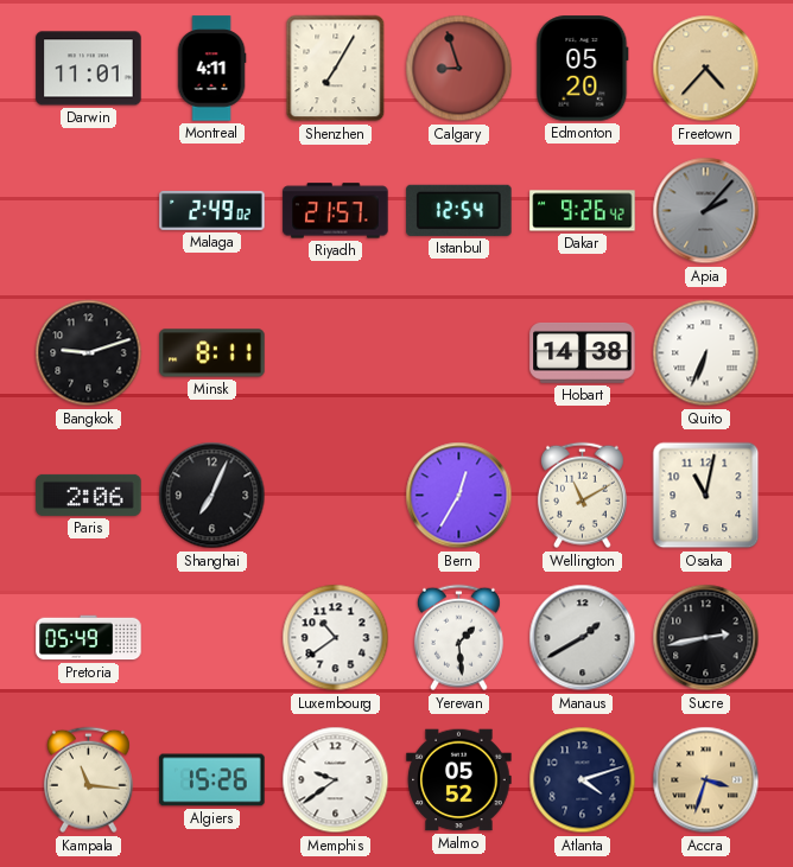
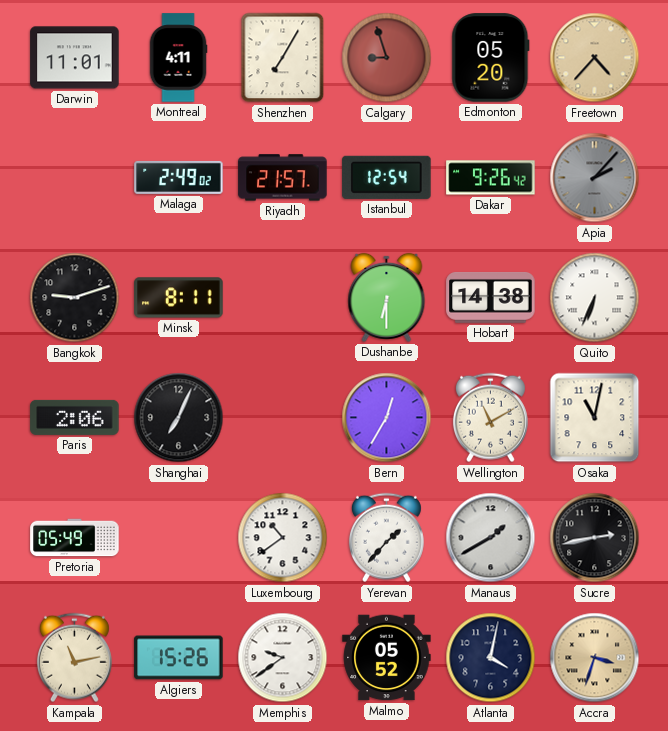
Dushanbe: none -> 6:30 (387, 297)
Yerevan: 1:29 -> 1:37 (386, 538)
Kampala: 11:16 -> 11:13 (74, 658)
Atlanta: 4:12 -> 4:02 (491, 658)
